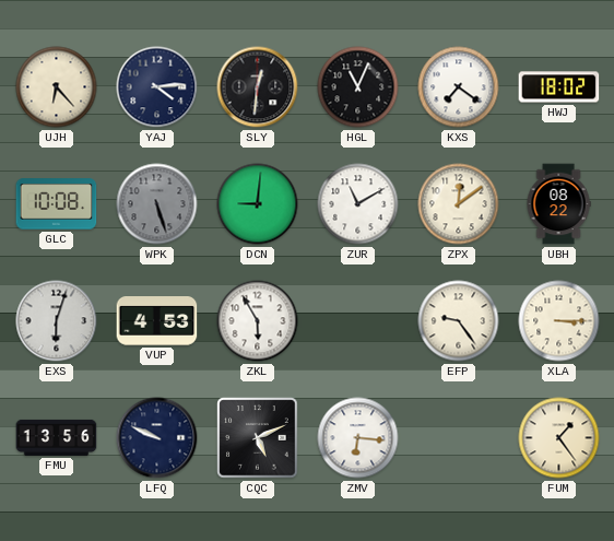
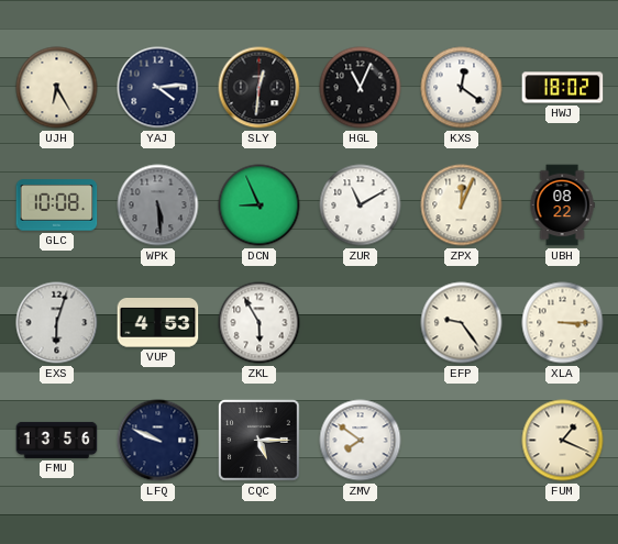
UJH: 6:23 -> 6:25 (57, 88)
KXS: 7:21 -> 12:21 (462, 88)
WPK: 5:27 -> 5:29 (158, 206)
DCN: 9:01 -> 8:56 (260, 206)
ZPX: 12:09 -> 12:04 (462, 206)
CQC: 5:11 -> 5:15 (260, 441)
ZMV: 6:16 -> 7:51 (361, 441)
FUM: 1:24 -> 1:19 (563, 441)
